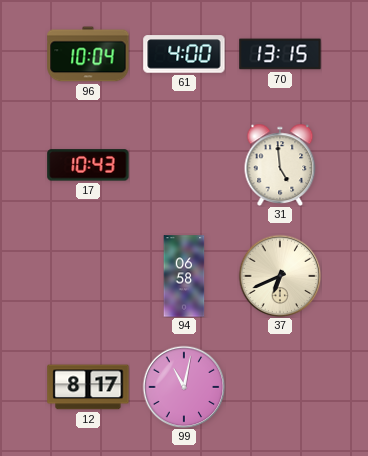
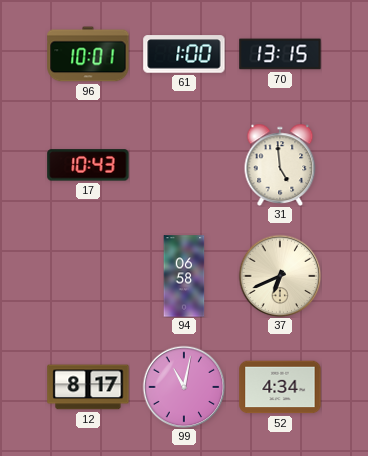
96: 10:04 -> 10:01 (88, 54)
61: 4:00 -> 1:00 (184, 54)
52: none -> 4:34 (280, 387)
